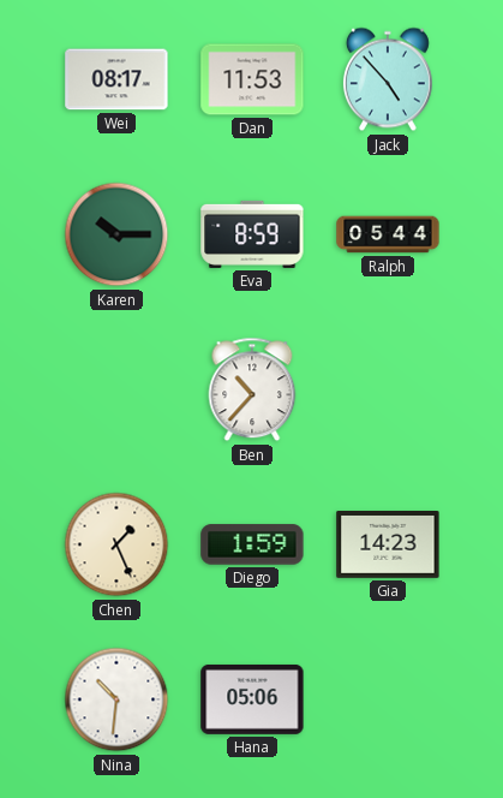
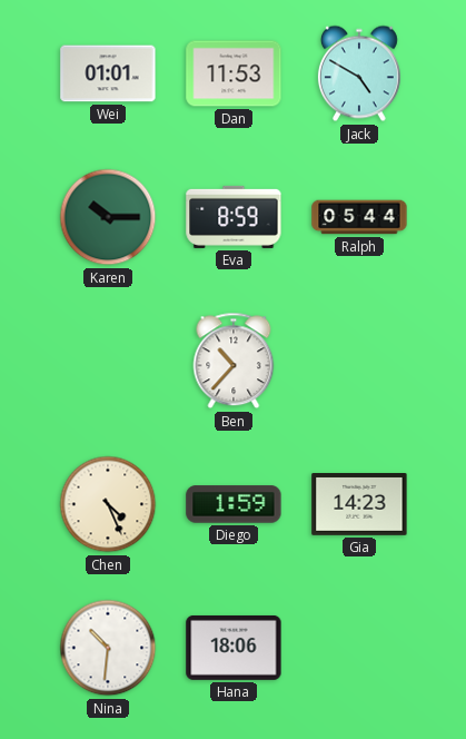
Wei: 08:17 -> 01:01 (108, 73)
Jack: 4:53 -> 4:50 (359, 73)
Chen: 1:26 -> 4:26 (108, 504)
Hana: 05:06 -> 18:06 (234, 648)
